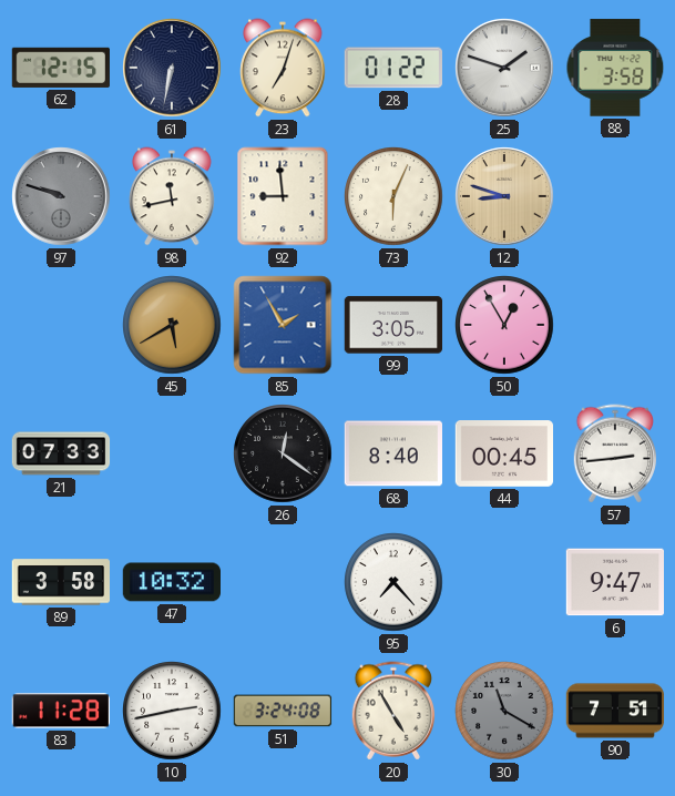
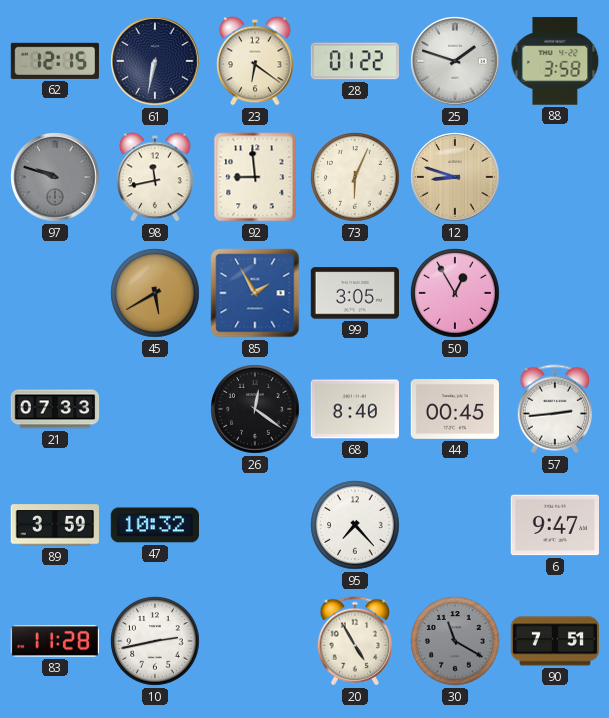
23: 7:03 -> 6:21 (255, 61)
89: 3:58 -> 3:59 (54, 525)
51: 3:24 -> none (283, 711)
